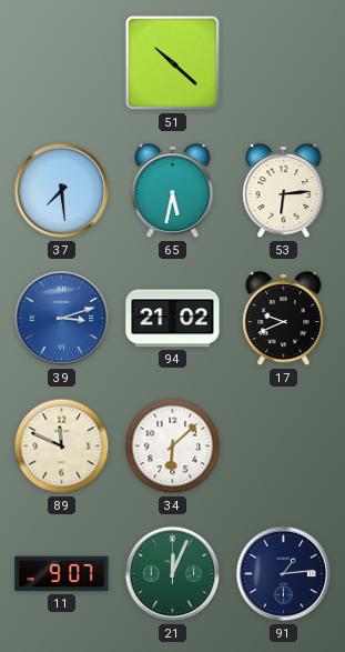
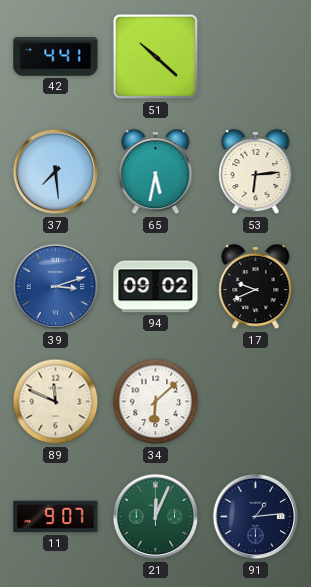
42: none -> 4:41 (56, 57)
94: 21:02 -> 09:02 (156, 287)
